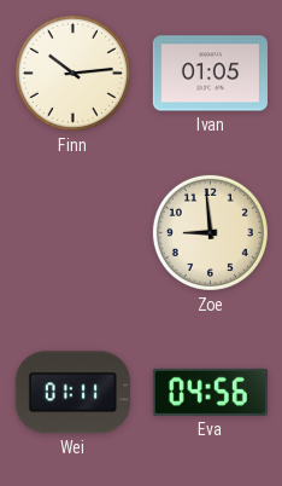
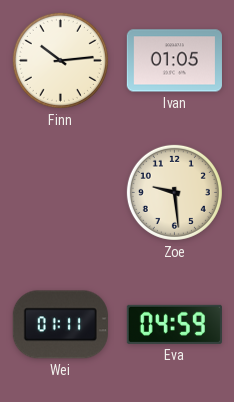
Zoe: 8:59 -> 9:29 (174, 192)
Eva: 04:56 -> 04:59 (174, 324)
